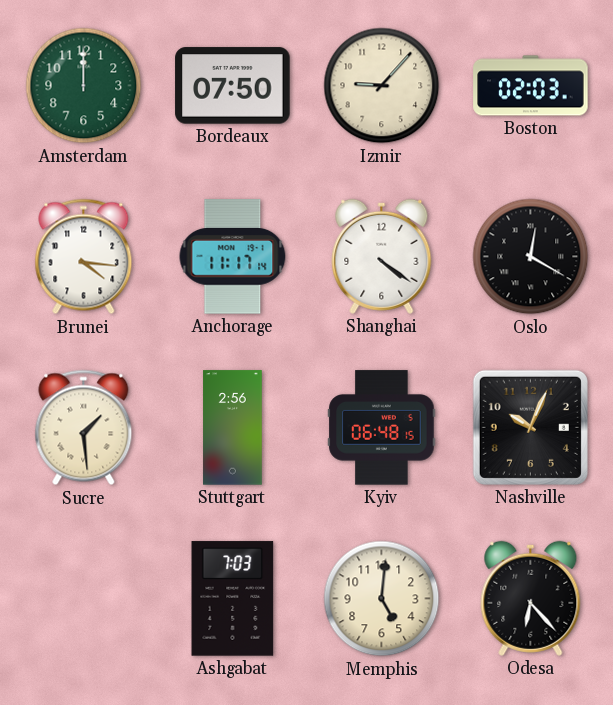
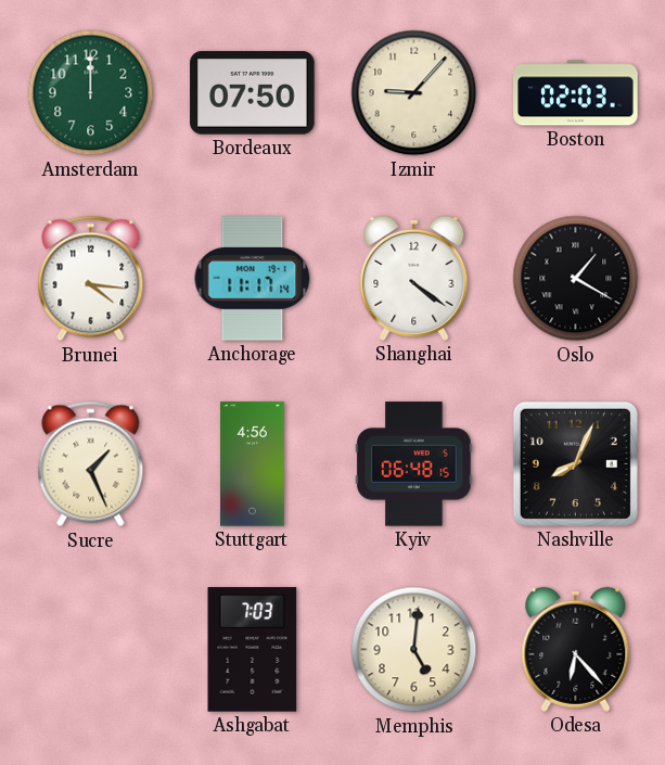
Oslo: 12:20 -> 1:20 (576, 279)
Sucre: 1:29 -> 1:26 (91, 464)
Stuttgart: 2:56 -> 4:56 (253, 464)
Nashville: 10:04 -> 8:04 (575, 463)
